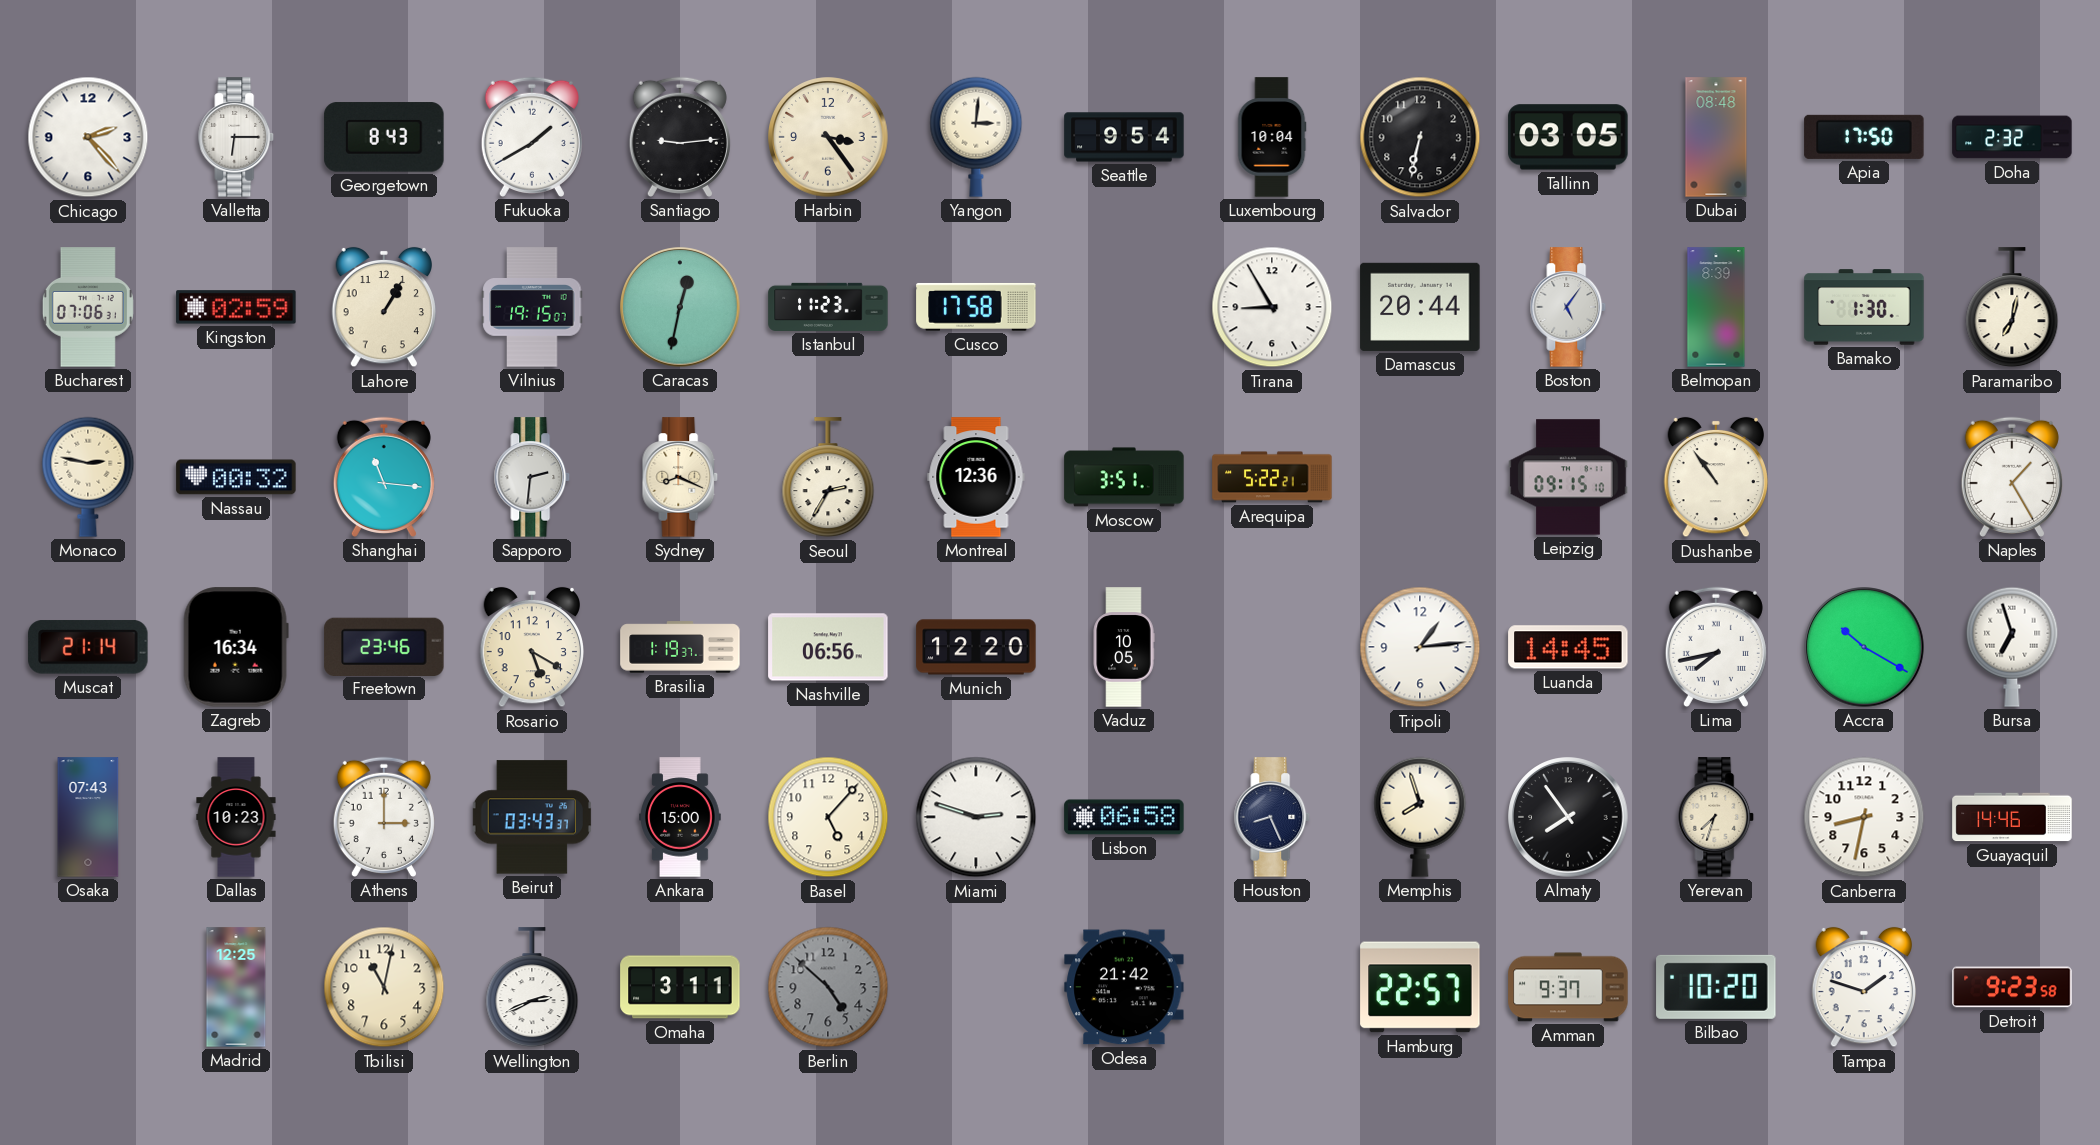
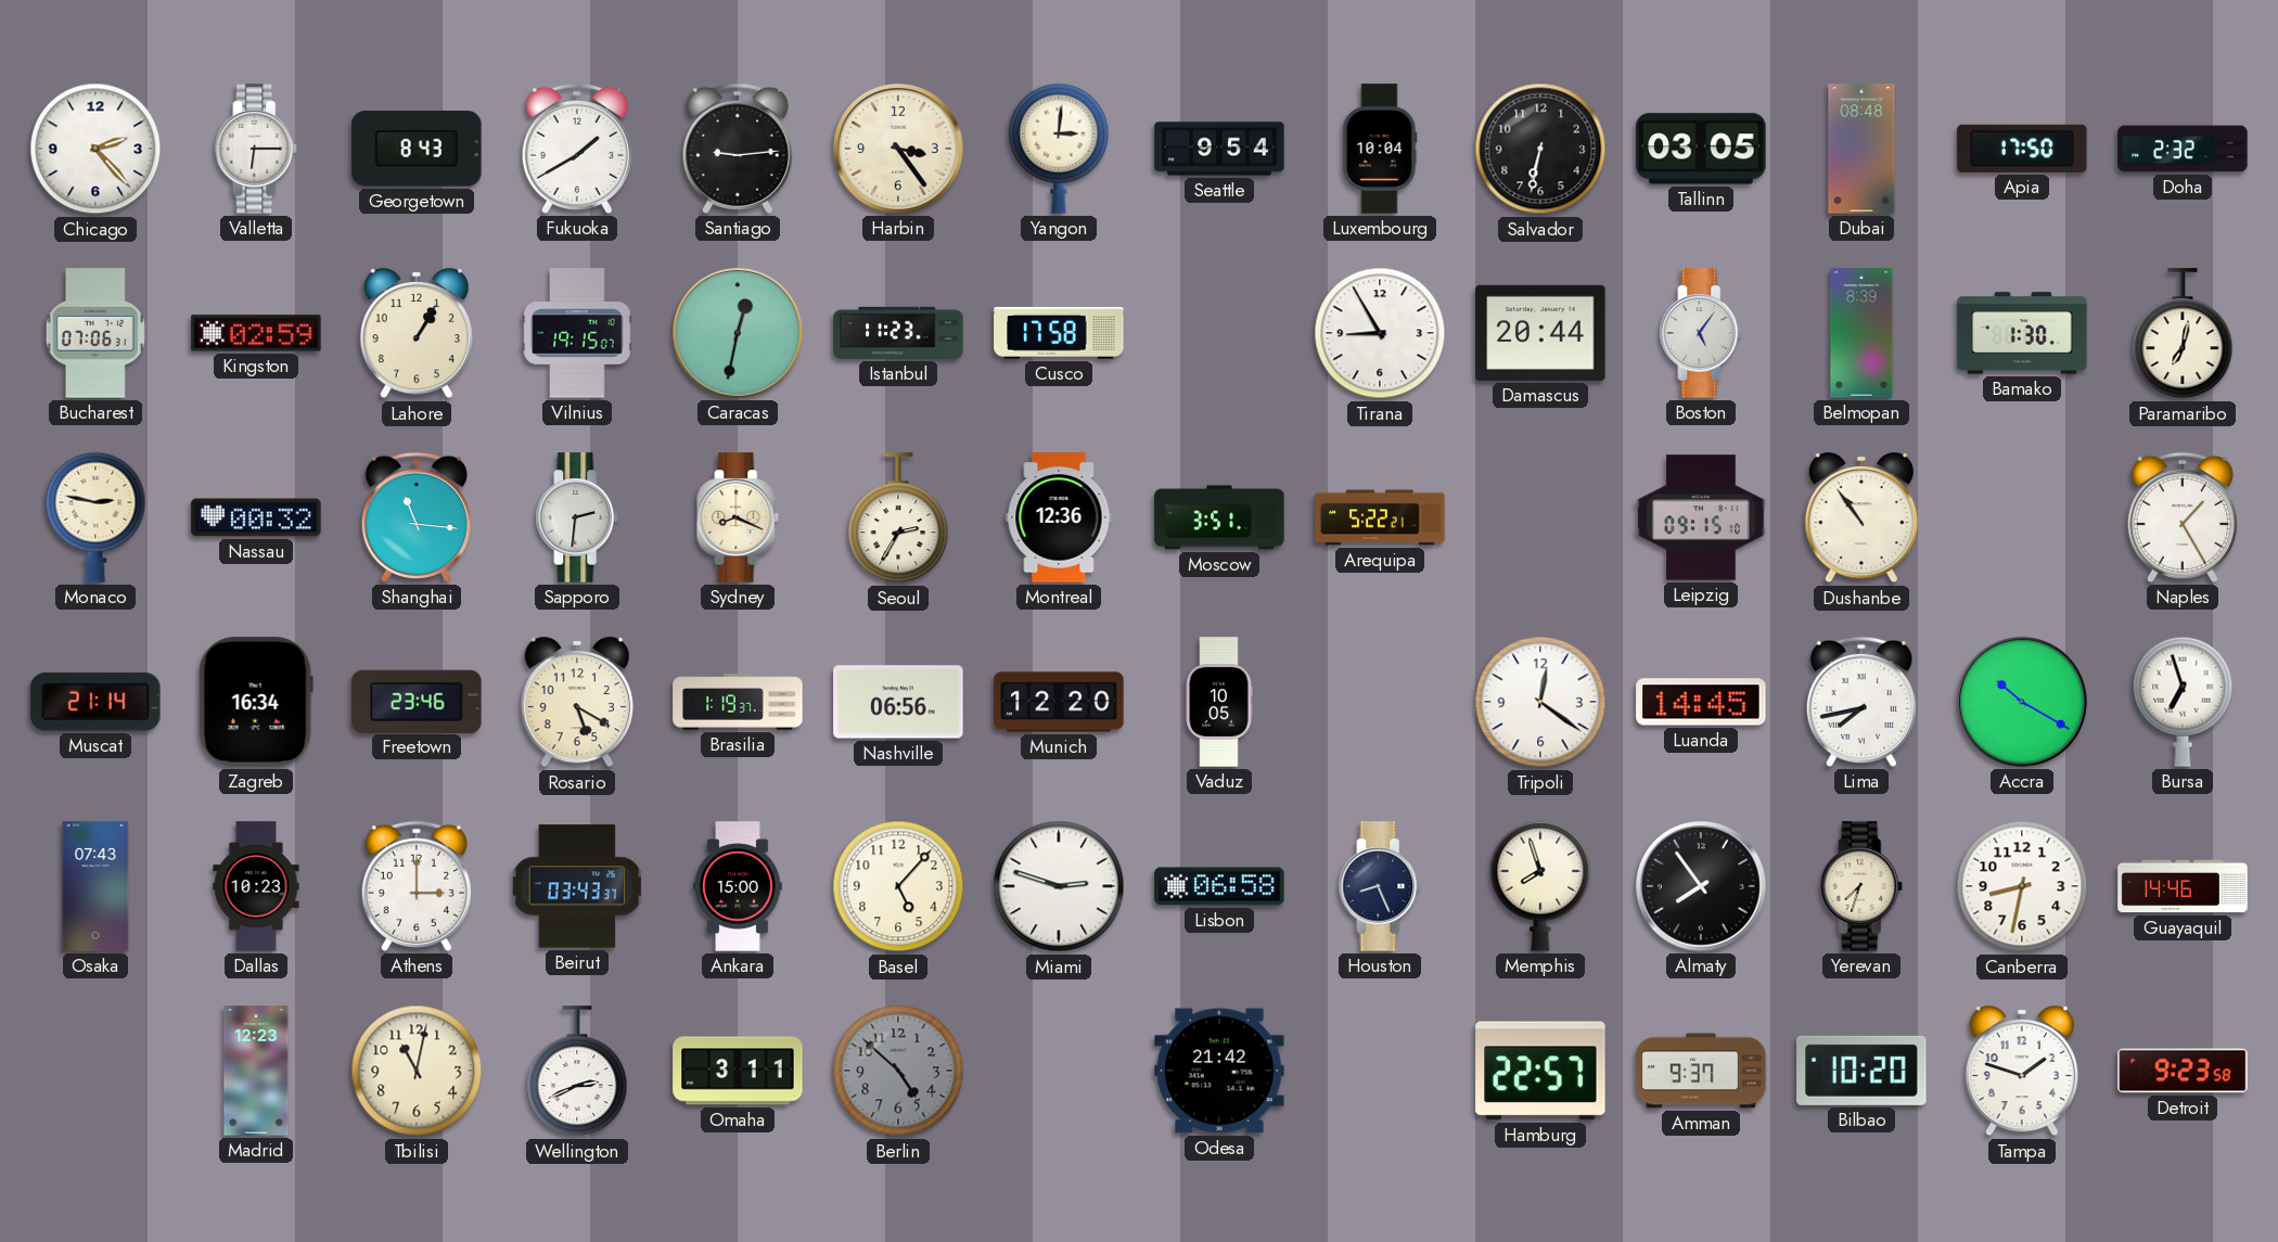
Tripoli: 1:14 -> 12:21 (1540, 702)
Madrid: 12:25 -> 12:23 (256, 1071)
